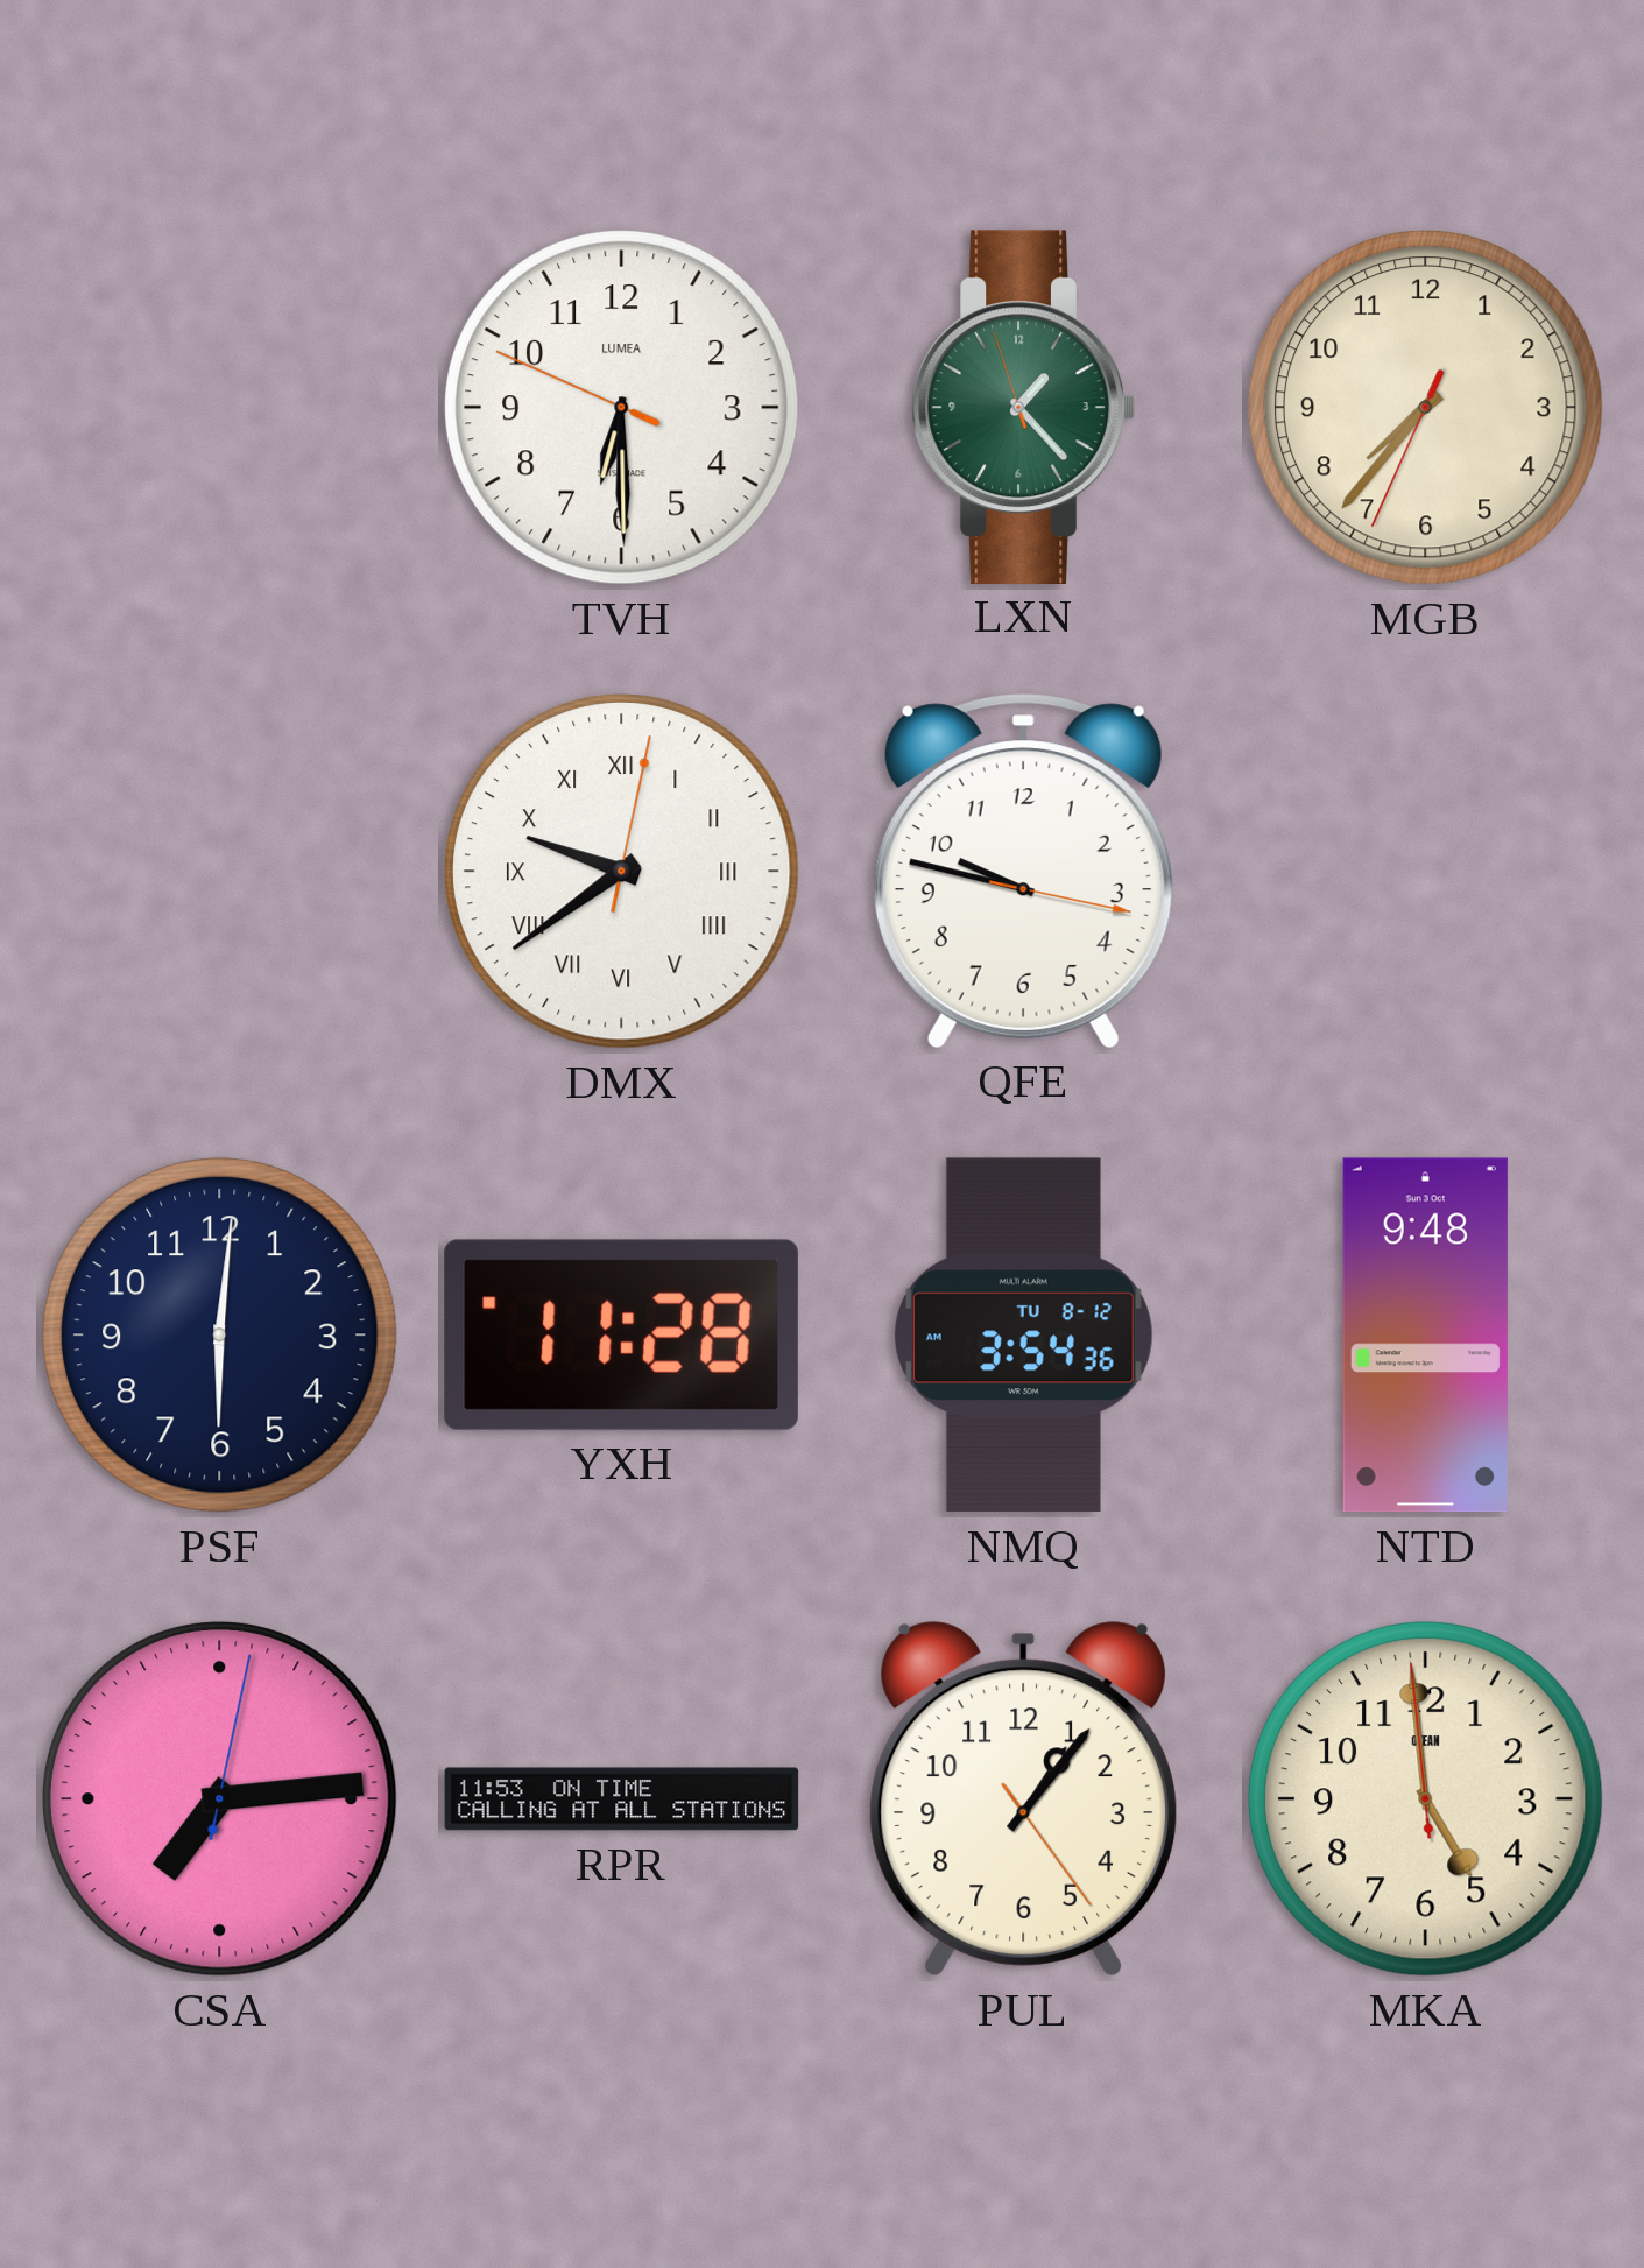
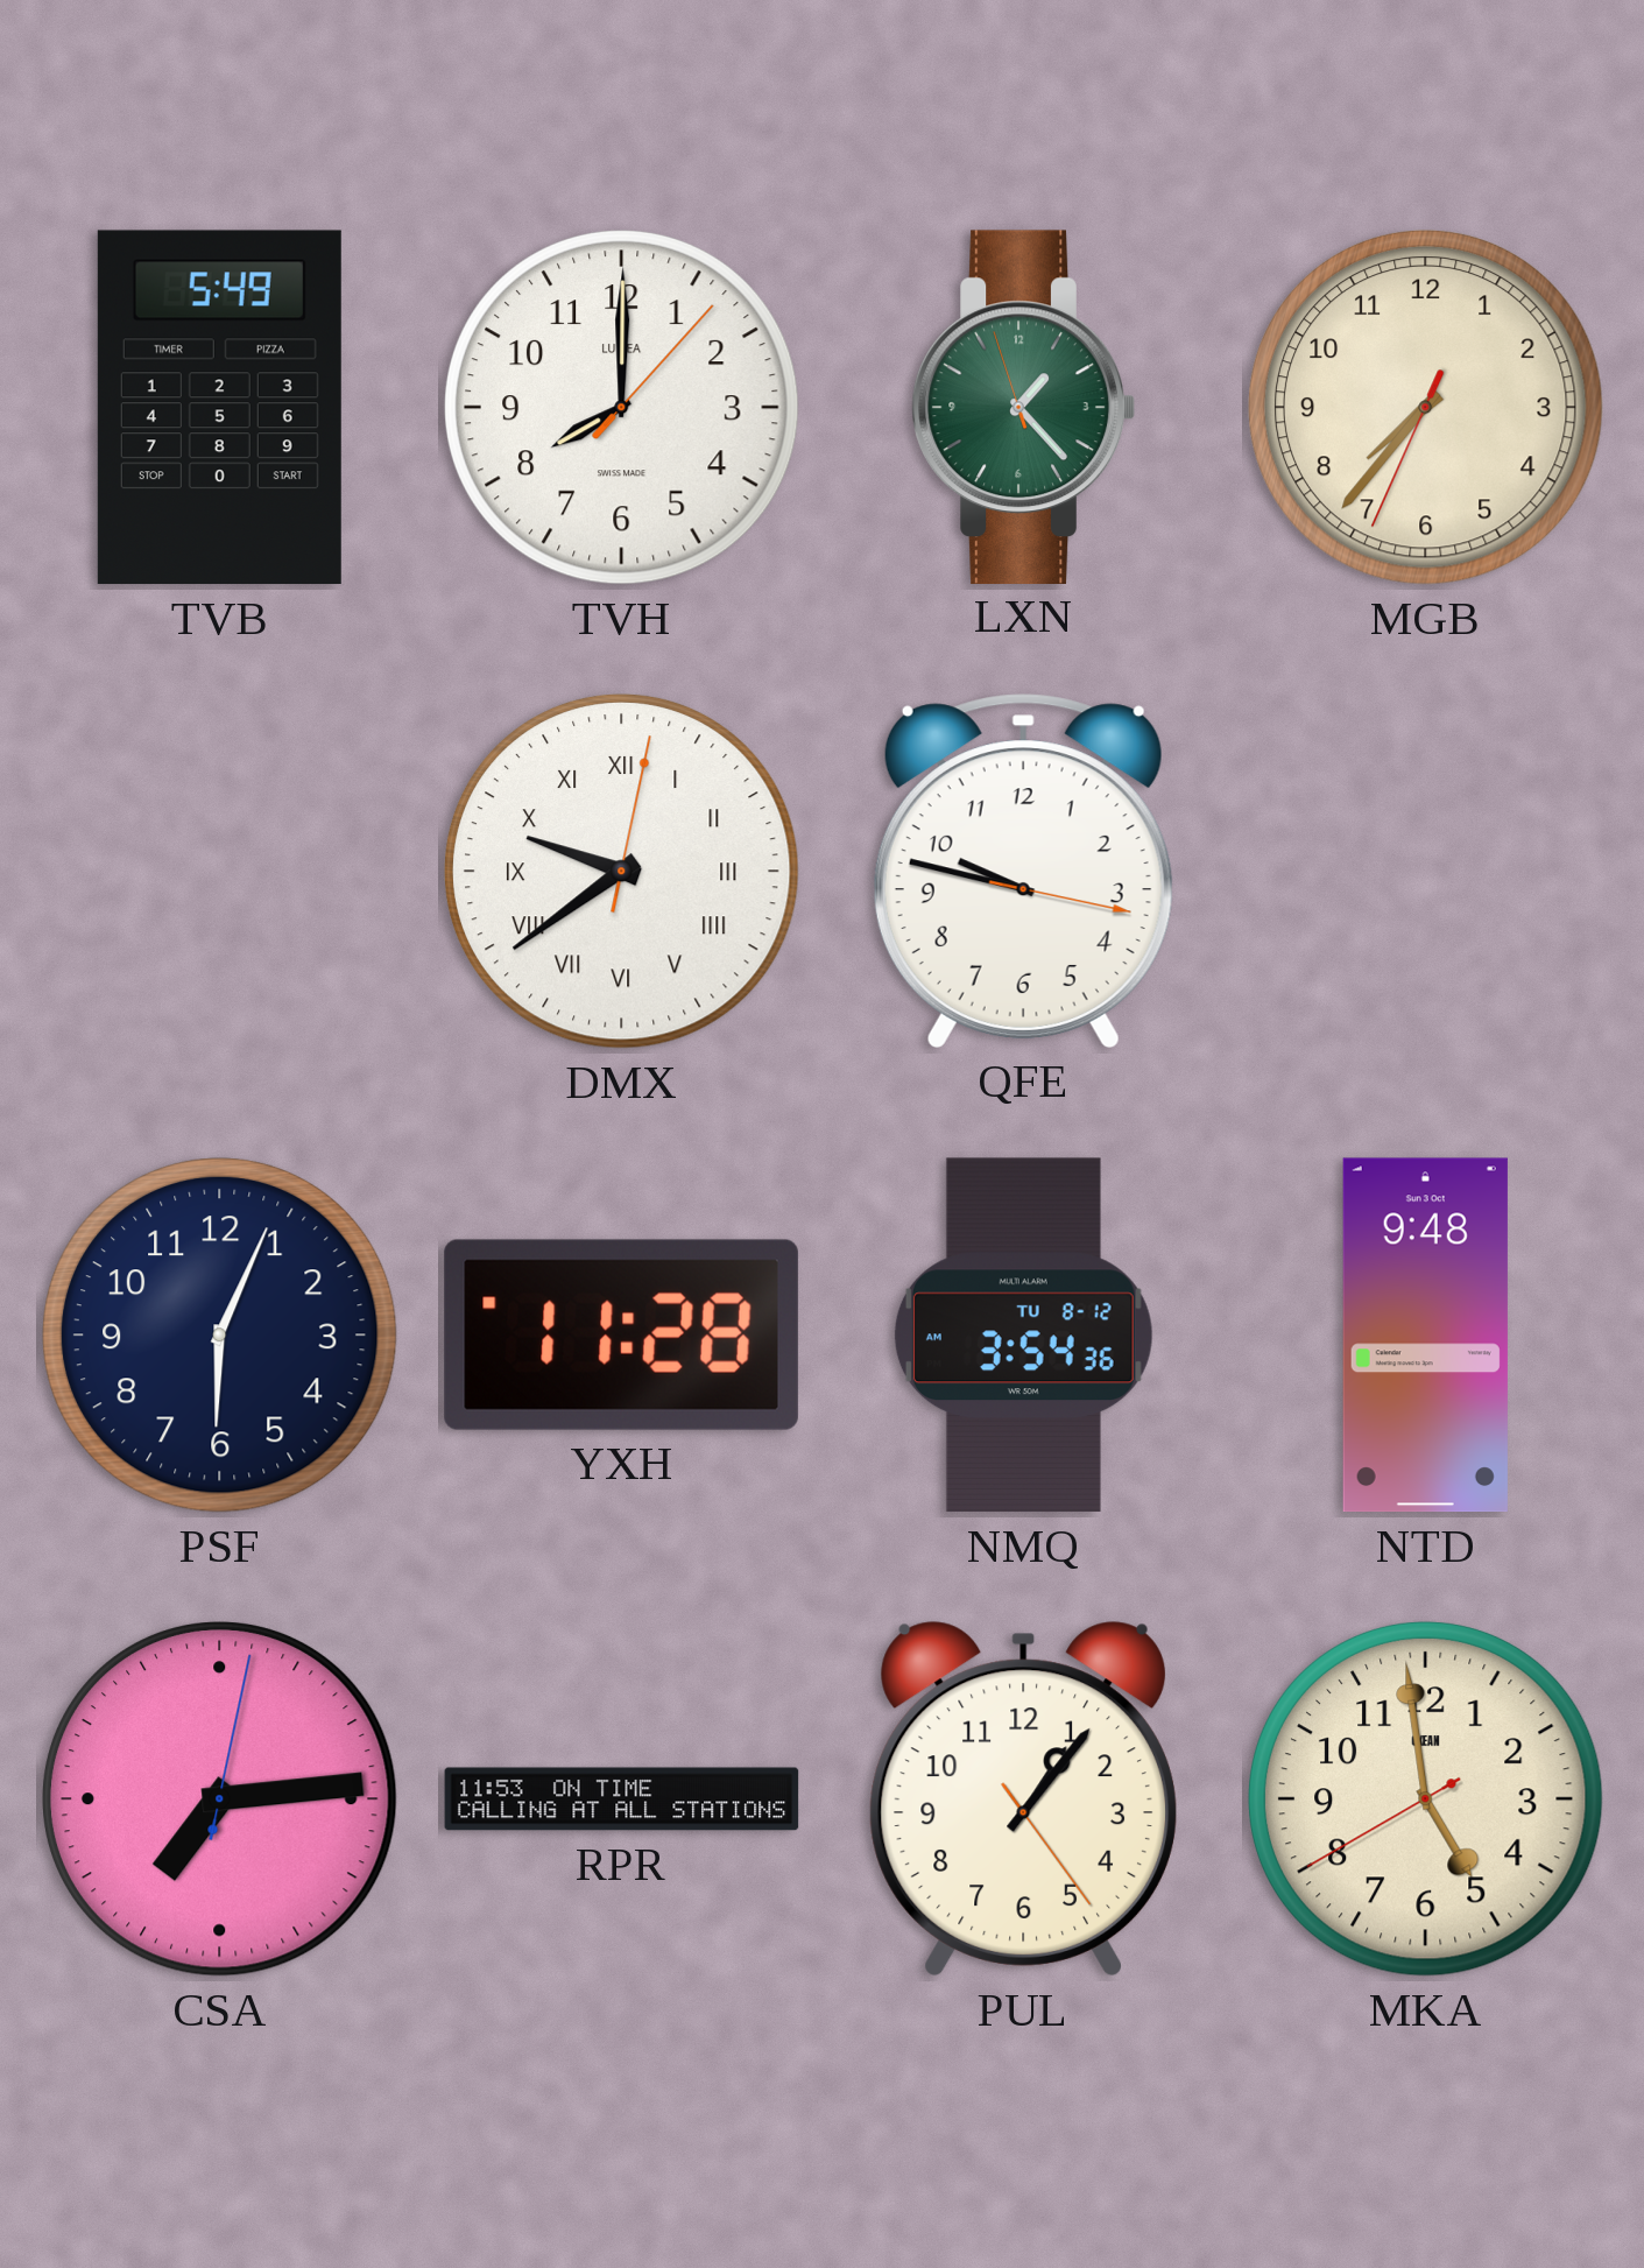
TVB: none -> 5:49 (219, 408)
TVH: 6:29 -> 8:00 (621, 407)
PSF: 6:01 -> 6:04 (219, 1334)
MKA: 4:58:59 -> 4:58:40 (1425, 1798)
